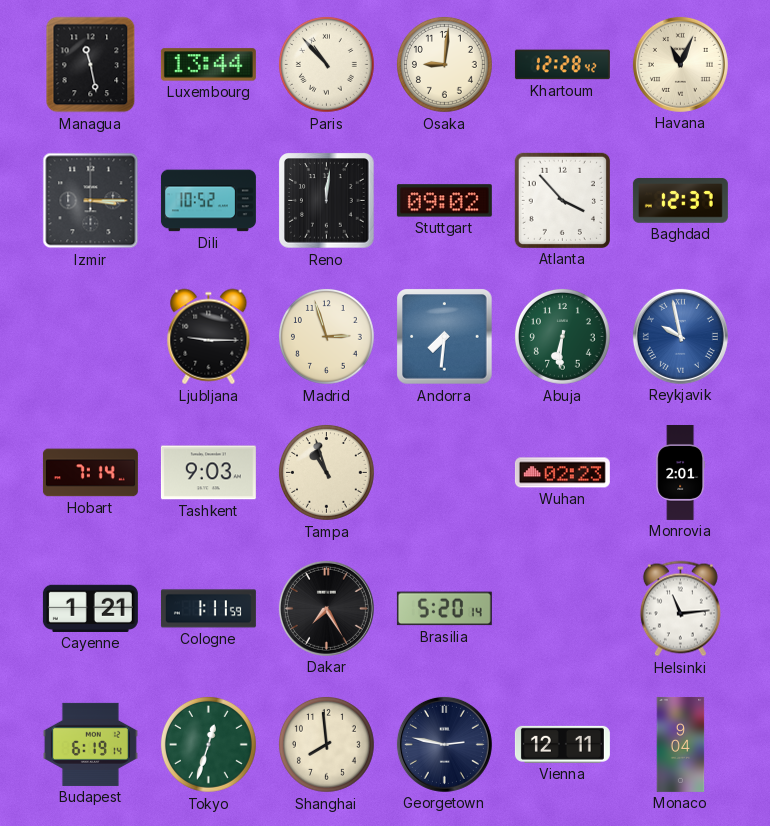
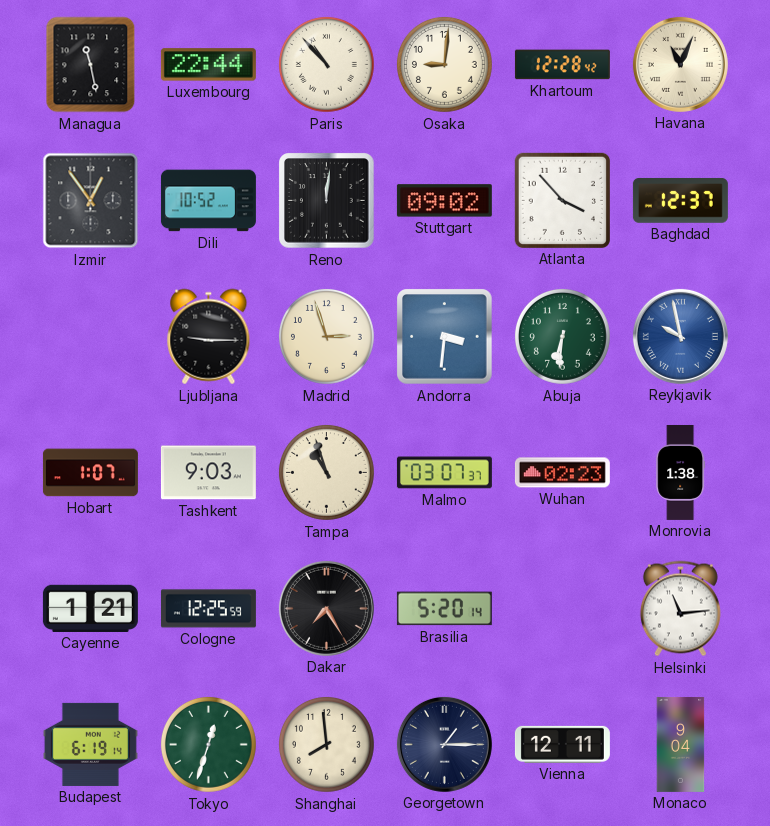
Luxembourg: 13:44 -> 22:44 (208, 65)
Izmir: 3:15 -> 12:54 (91, 201)
Andorra: 7:31 -> 3:31 (445, 337)
Hobart: 7:14 -> 1:07 (90, 473)
Malmo: none -> 03:07 (444, 473)
Monrovia: 2:01 -> 1:38 (681, 472)
Cologne: 1:11 -> 12:25 (208, 609)
Georgetown: 2:47 -> 1:15 (444, 744)
